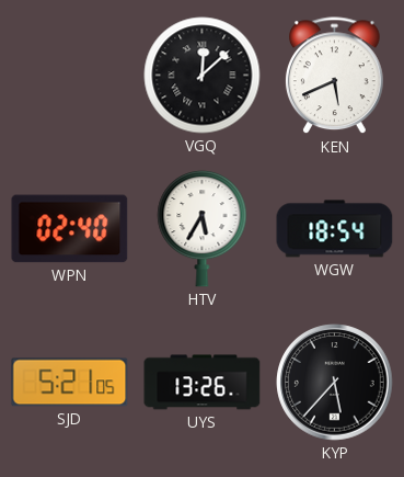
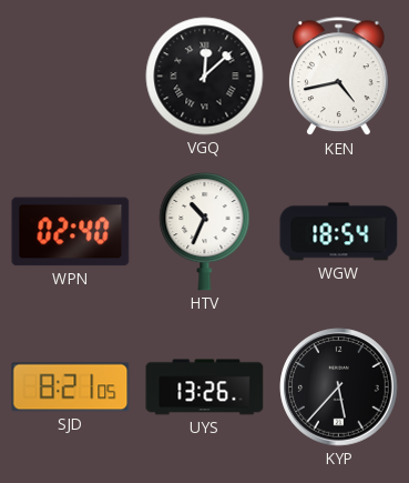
KEN: 5:41 -> 4:43 (339, 77)
HTV: 5:35 -> 10:34 (205, 231)
SJD: 5:21 -> 8:21 (71, 388)
